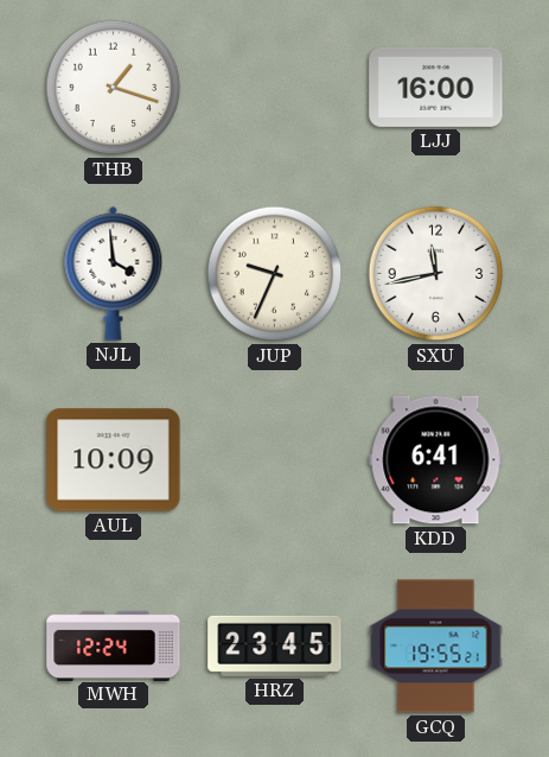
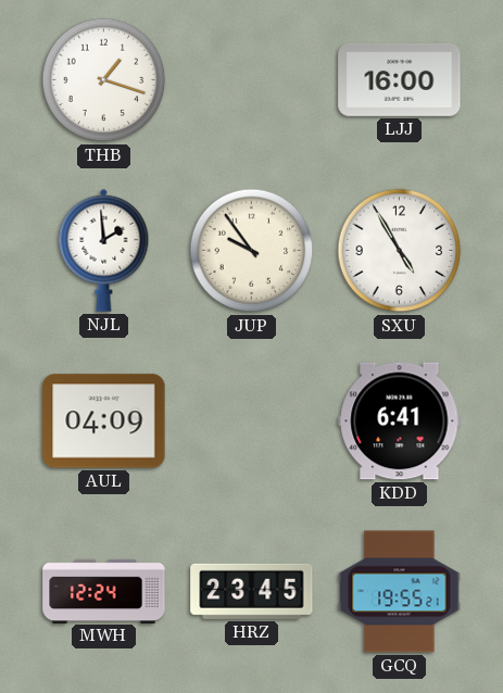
NJL: 3:59 -> 1:59 (104, 250)
JUP: 9:34 -> 9:54 (252, 251)
SXU: 11:43 -> 4:55 (400, 251)
AUL: 10:09 -> 04:09 (104, 421)
